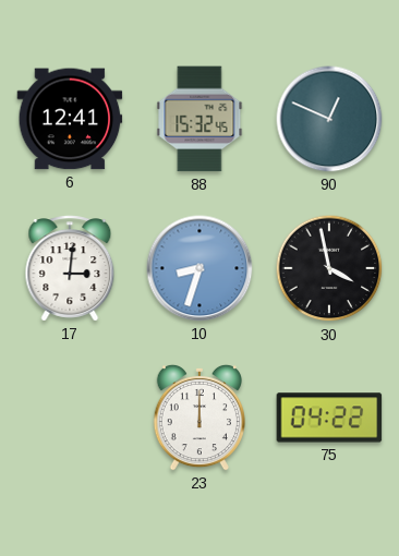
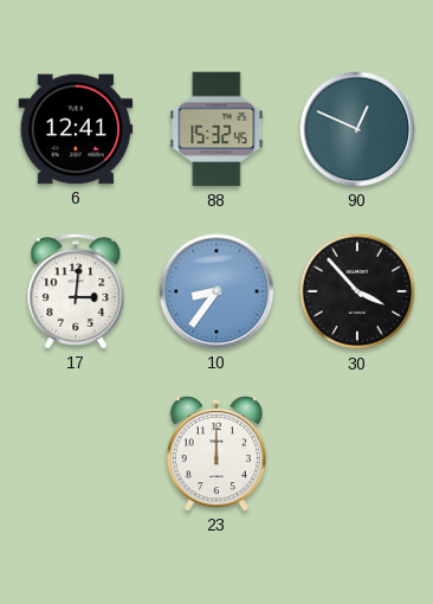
10: 8:33 -> 8:36 (217, 291)
30: 3:58 -> 3:53 (357, 291)
75: 04:22 -> none (329, 418)
